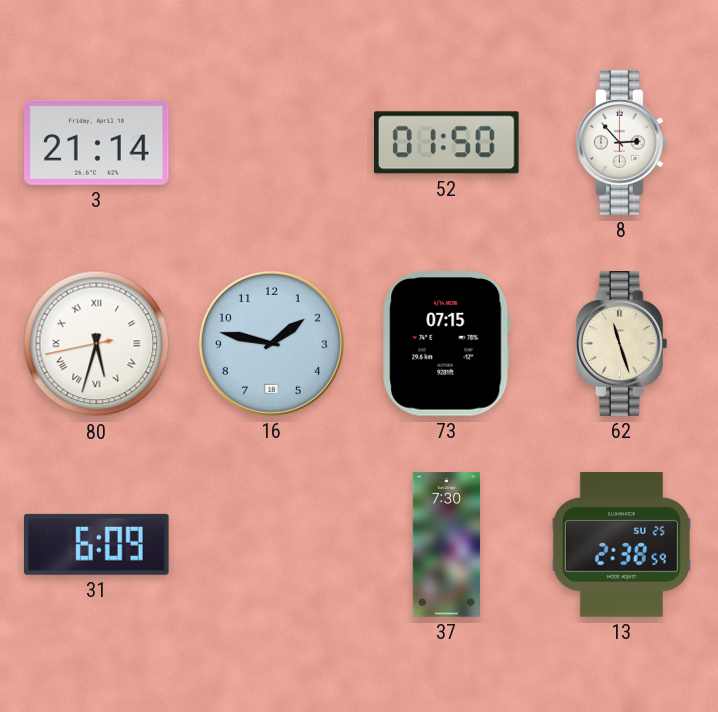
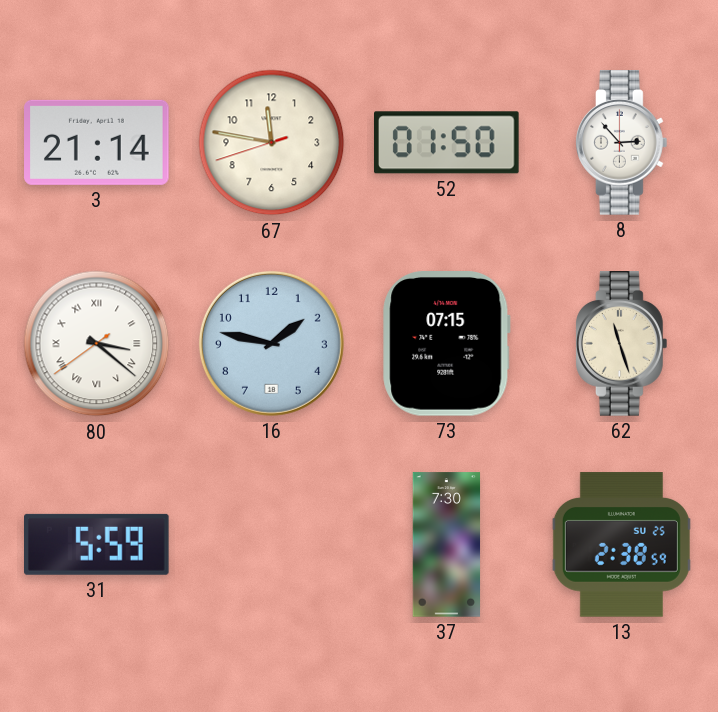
67: none -> 11:46 (272, 143)
80: 5:32 -> 3:21 (97, 344)
31: 6:09 -> 5:59 (97, 544)
